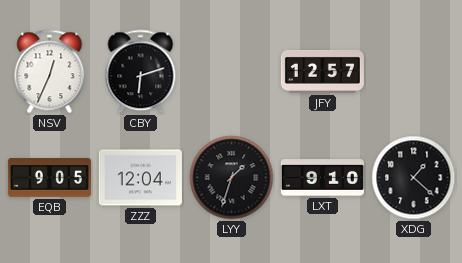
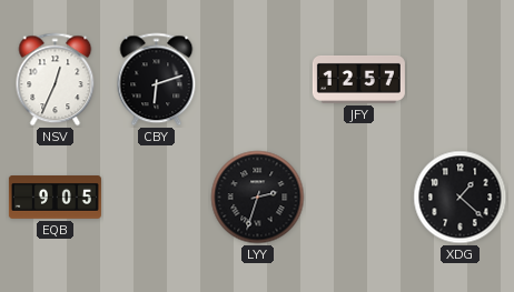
ZZZ: 12:04 -> none (140, 178)
LYY: 1:33 -> 2:33 (258, 198)
LXT: 9:10 -> none (322, 178)
